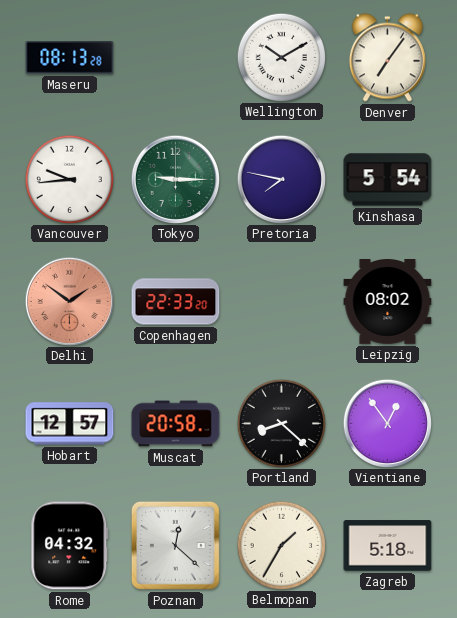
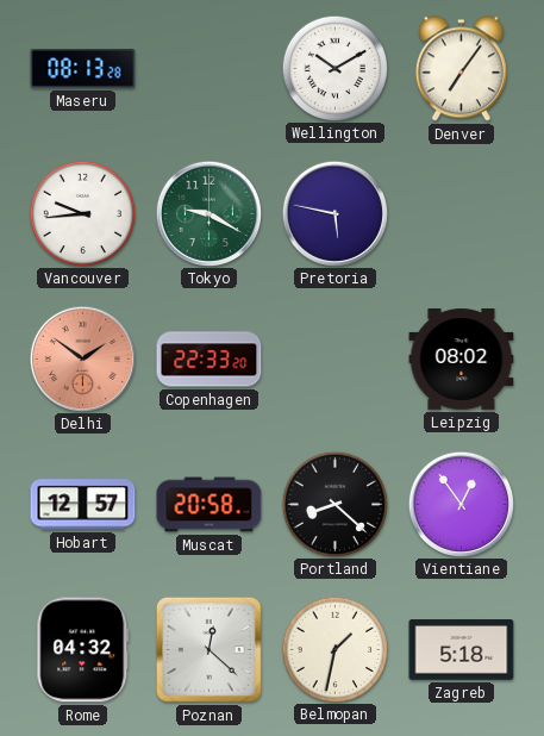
Tokyo: 9:15 -> 9:20 (208, 213)
Pretoria: 7:47 -> 5:47 (334, 213)
Kinshasa: 5:54 -> none (388, 180)
Belmopan: 1:35 -> 1:32 (334, 649)
